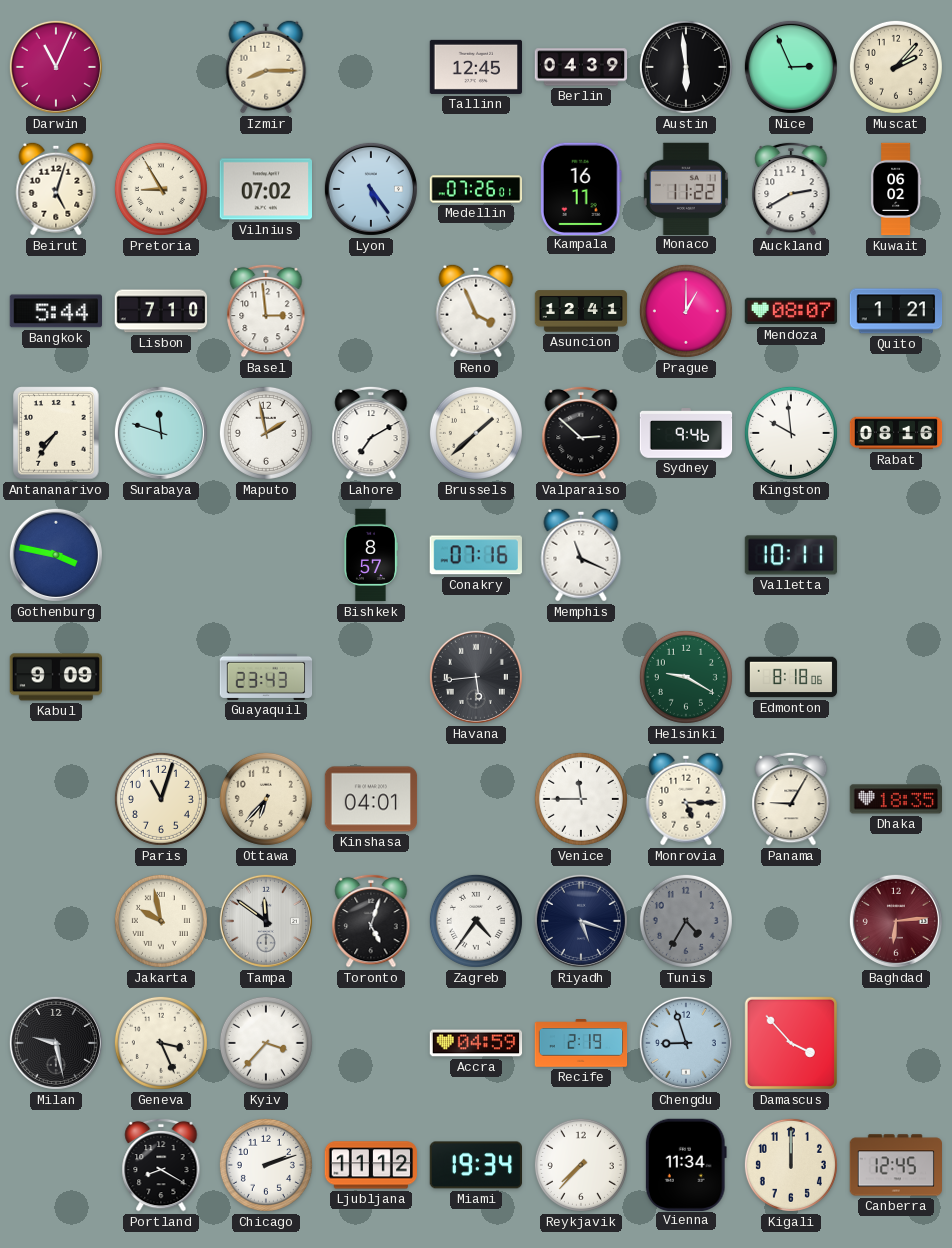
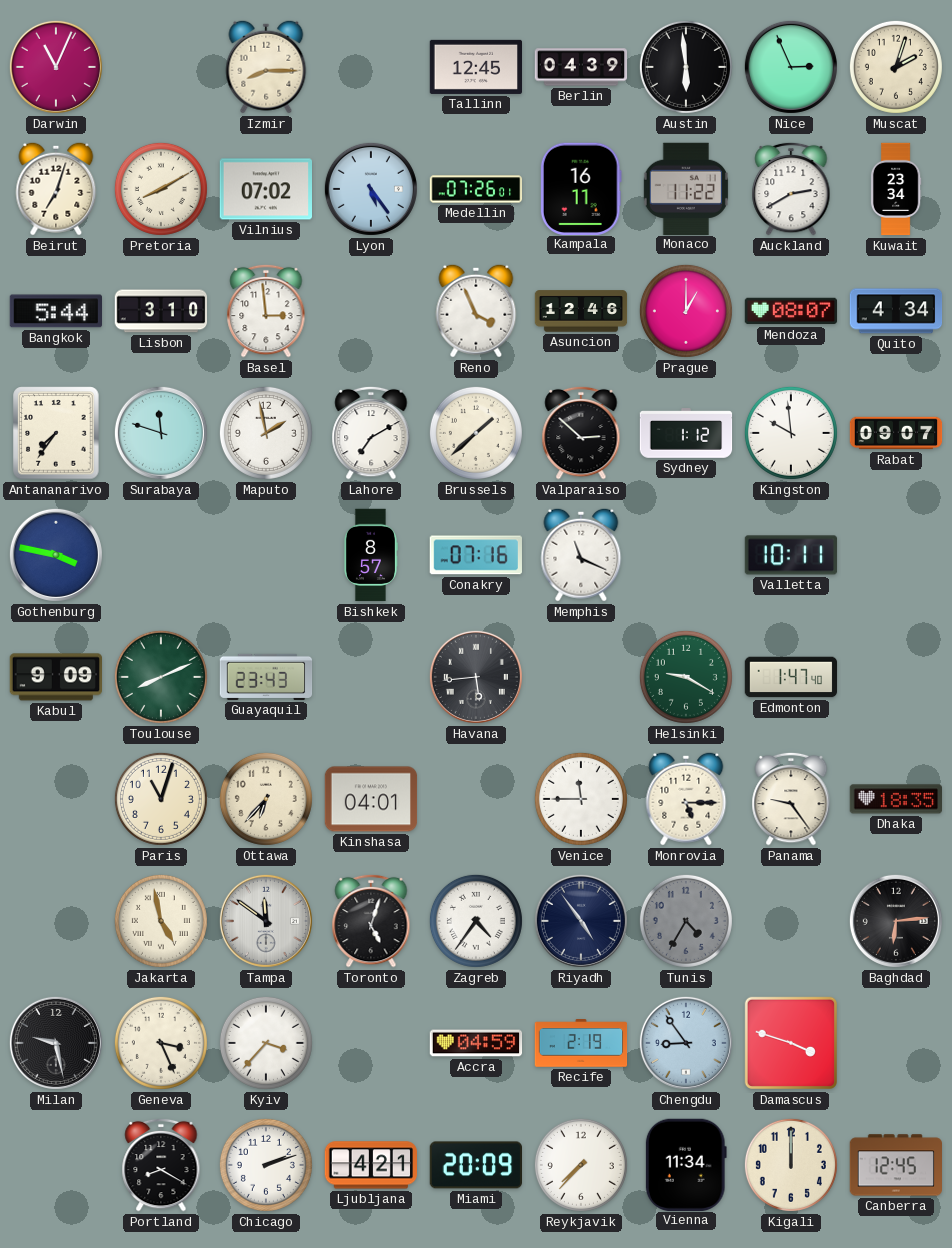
Muscat: 2:07 -> 2:03 (896, 67)
Beirut: 5:03 -> 7:03 (56, 189)
Pretoria: 8:55 -> 8:10 (161, 189)
Kuwait: 06:02 -> 23:34 (896, 189)
Lisbon: 7:10 -> 3:10 (161, 311)
Asuncion: 12:41 -> 12:46 (581, 311)
Quito: 1:21 -> 4:34 (896, 311)
Sydney: 9:46 -> 1:12 (686, 433)
Rabat: 08:16 -> 09:07 (896, 433)
Toulouse: none -> 8:11 (161, 677)
Edmonton: 8:18 -> 1:47 (791, 677)
Panama: 9:05 -> 9:24 (791, 799)
Jakarta: 9:58 -> 4:58 (161, 921)
Riyadh: 5:18 -> 4:54 (581, 921)
Baghdad dial: burgundy -> black (896, 921)
Chengdu: 8:57 -> 8:54 (686, 1043)
Damascus: 3:53 -> 3:48 (791, 1043)
Ljubljana: 11:12 -> 4:21 (371, 1165)
Miami: 19:34 -> 20:09 (475, 1165)
